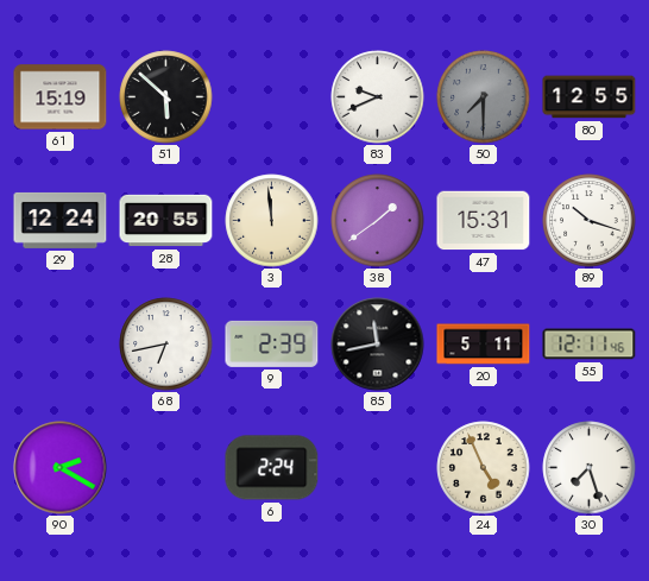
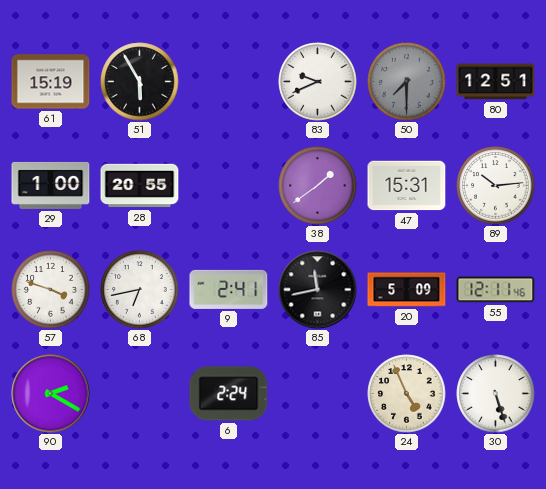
51: 5:52 -> 5:55 (140, 82)
80: 12:55 -> 12:51 (496, 82)
29: 12:24 -> 1:00 (51, 185)
3: 11:59 -> none (272, 221)
89: 10:18 -> 10:14 (496, 186)
57: none -> 3:48 (51, 290)
9: 2:39 -> 2:41 (229, 289)
20: 5:11 -> 5:09 (407, 290)
30: 7:27 -> 5:27 (496, 394)
